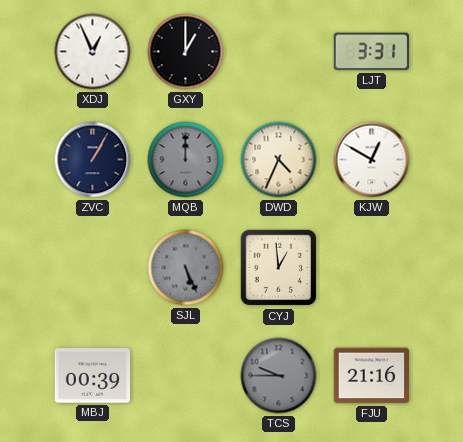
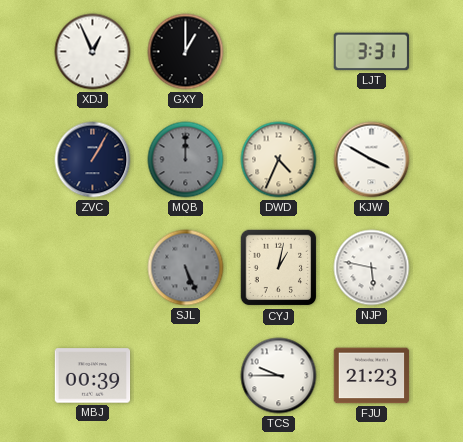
KJW: 12:50 -> 3:50 (372, 160)
CYJ: 12:59 -> 1:02 (279, 268)
NJP: none -> 5:47 (372, 268)
TCS dial: grey -> white (279, 376)
FJU: 21:16 -> 21:23 (372, 376)
